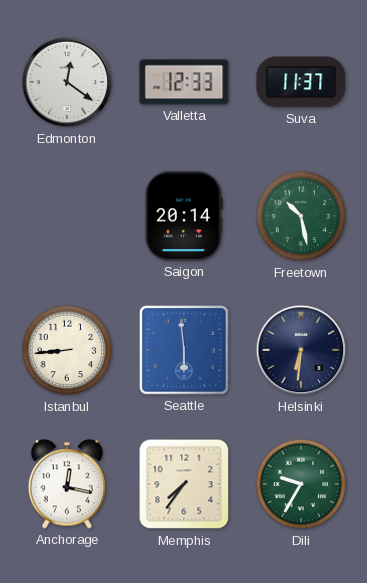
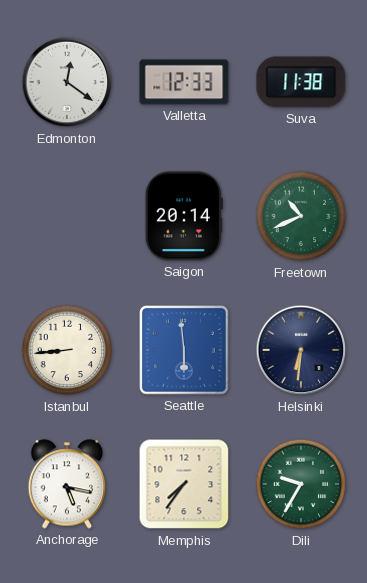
Suva: 11:37 -> 11:38 (301, 82)
Freetown: 10:28 -> 10:41 (301, 216)
Anchorage: 12:17 -> 5:17 (67, 484)
